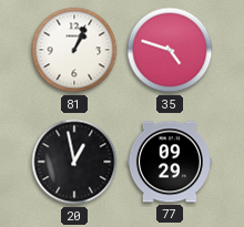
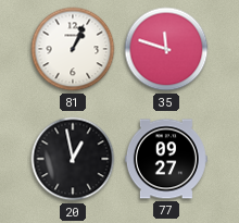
35: 4:48 -> 11:48 (166, 49)
77: 09:29 -> 09:27 (166, 159)
